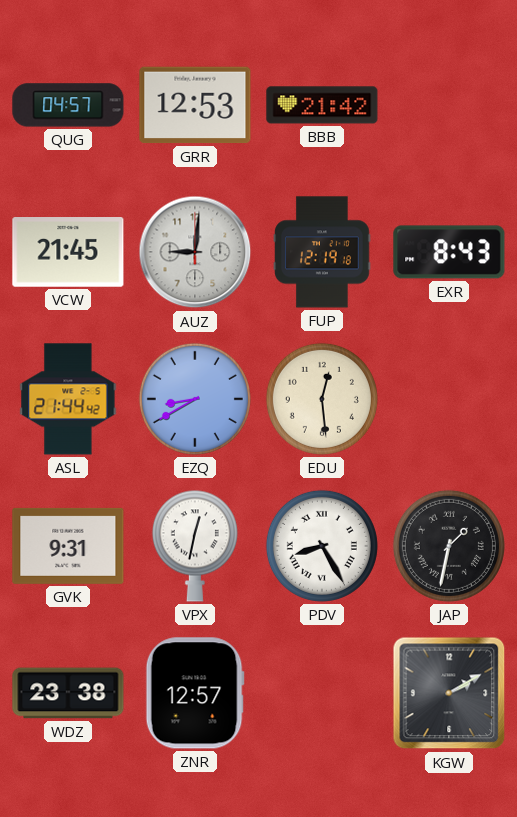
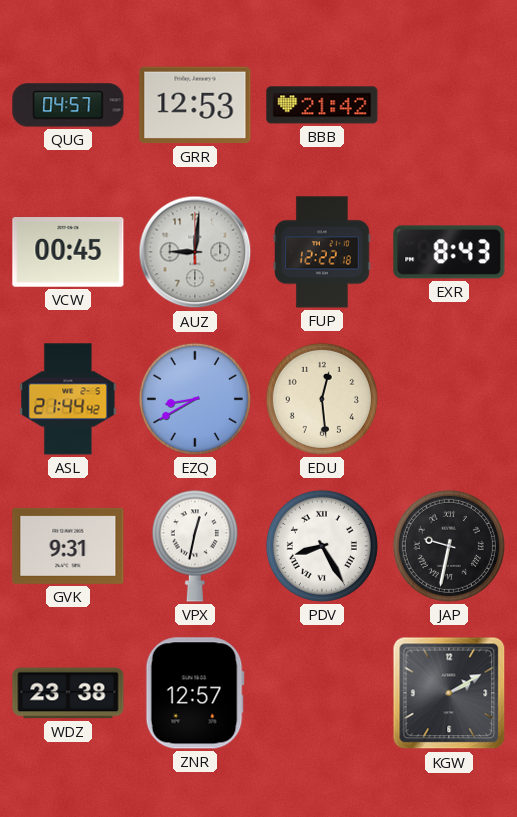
VCW: 21:45 -> 00:45 (68, 253)
FUP: 12:19 -> 12:22 (322, 252)
JAP: 1:32 -> 9:32 (449, 546)
